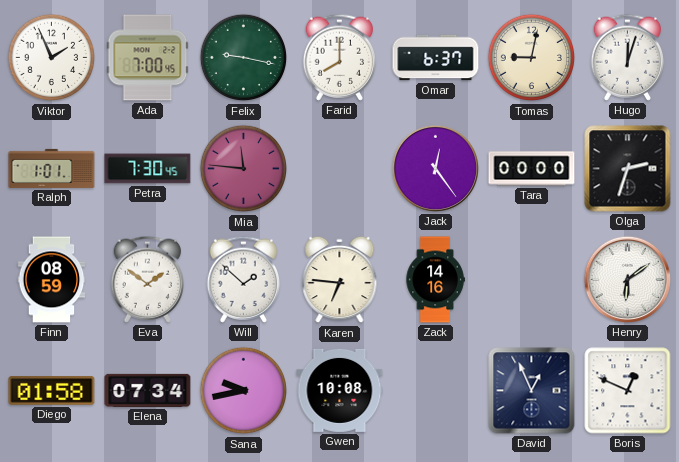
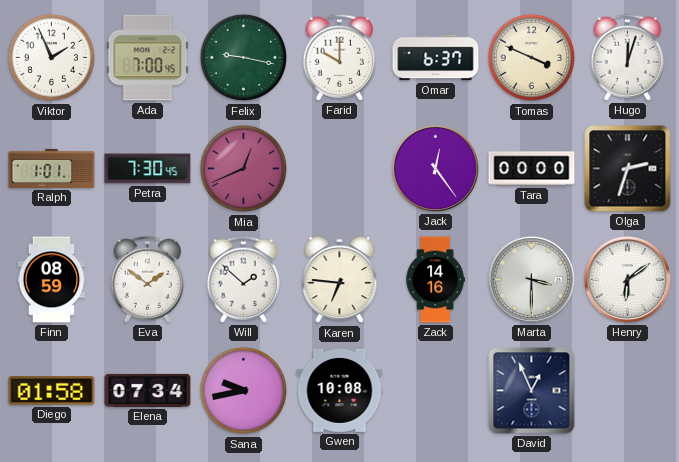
Farid: 8:00 -> 10:00 (340, 57)
Tomas: 9:02 -> 3:49 (532, 58)
Mia: 11:46 -> 12:41 (244, 169)
Marta: none -> 3:30 (531, 279)
Boris: 12:49 -> none (628, 391)
